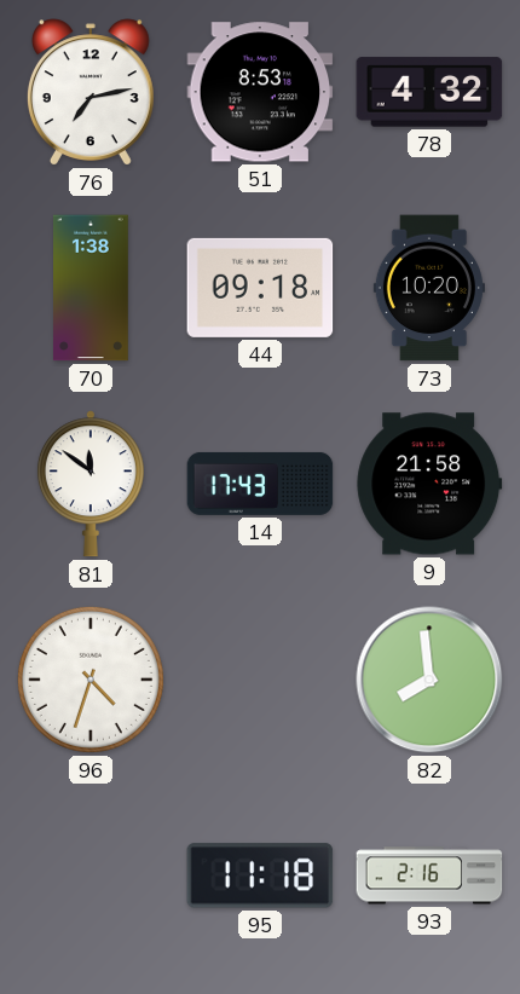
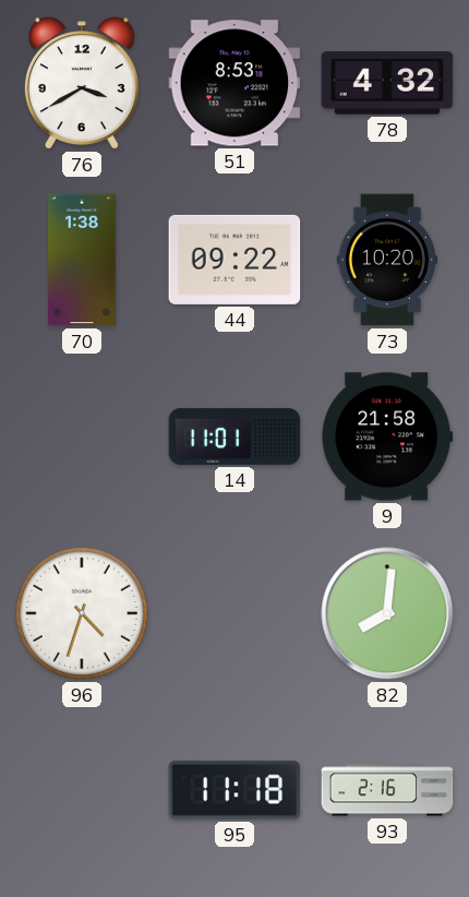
76: 7:13 -> 3:40 (82, 83)
44: 09:18 -> 09:22 (234, 260)
81: 11:51 -> none (91, 484)
14: 17:43 -> 11:01 (234, 436)
82: 7:59 -> 8:01 (387, 613)
